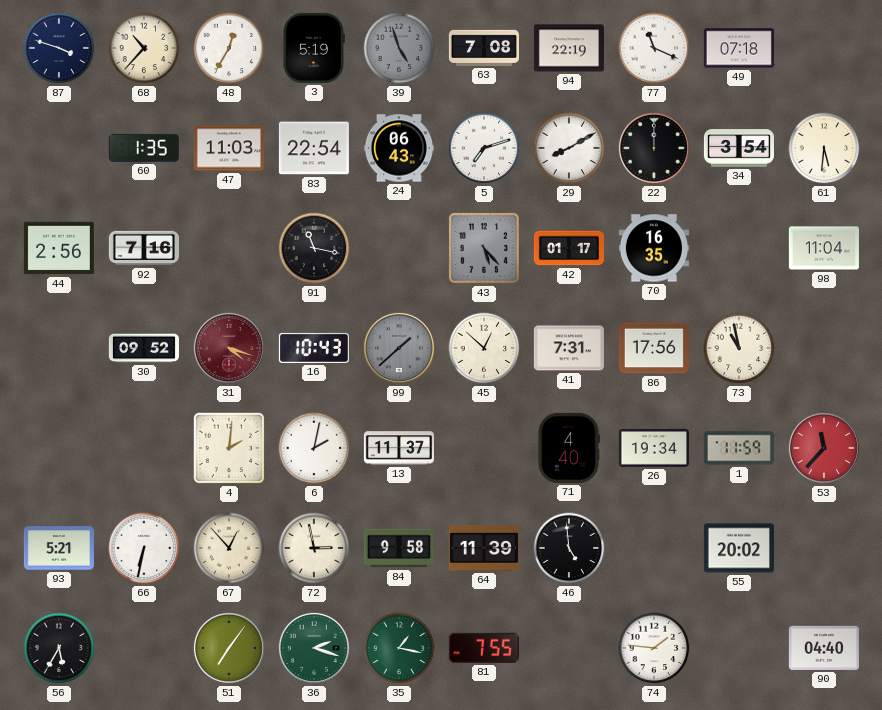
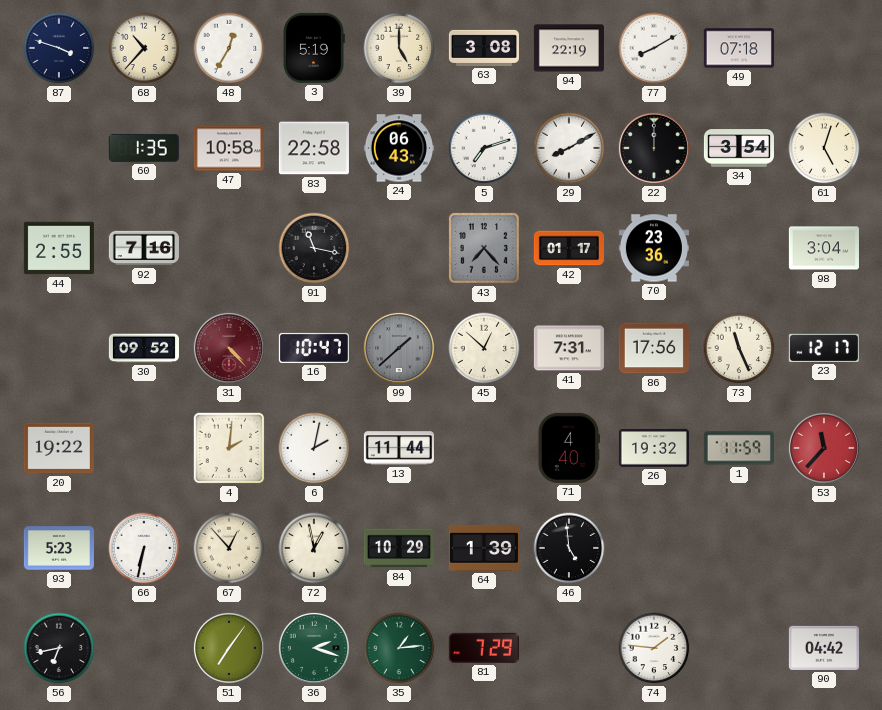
39: 4:57 -> 5:00 (399, 48)
39 dial: grey -> cream (399, 48)
63: 7:08 -> 3:08 (484, 48)
77: 11:19 -> 8:10 (654, 48)
47: 11:03 -> 10:58 (229, 148)
83: 22:54 -> 22:58 (314, 148)
61: 5:31 -> 5:03 (824, 148)
44: 2:56 -> 2:55 (59, 248)
43: 5:23 -> 7:23 (484, 248)
70: 16:35 -> 23:36 (654, 248)
98: 11:04 -> 3:04 (824, 248)
31: 4:18 -> 4:23 (229, 348)
16: 10:43 -> 10:47 (314, 348)
73: 10:58 -> 11:26 (739, 348)
23: none -> 12:17 (824, 348)
20: none -> 19:22 (59, 448)
13: 11:37 -> 11:44 (399, 448)
26: 19:34 -> 19:32 (654, 448)
93: 5:21 -> 5:23 (59, 548)
72: 2:58 -> 12:58 (314, 548)
84: 9:58 -> 10:29 (399, 548)
64: 11:39 -> 1:39 (484, 548)
55: 20:02 -> none (739, 548)
56: 5:35 -> 6:43 (59, 648)
35: 1:17 -> 1:14 (399, 648)
81: 7:55 -> 7:29 (484, 648)
90: 04:40 -> 04:42 (824, 648)
